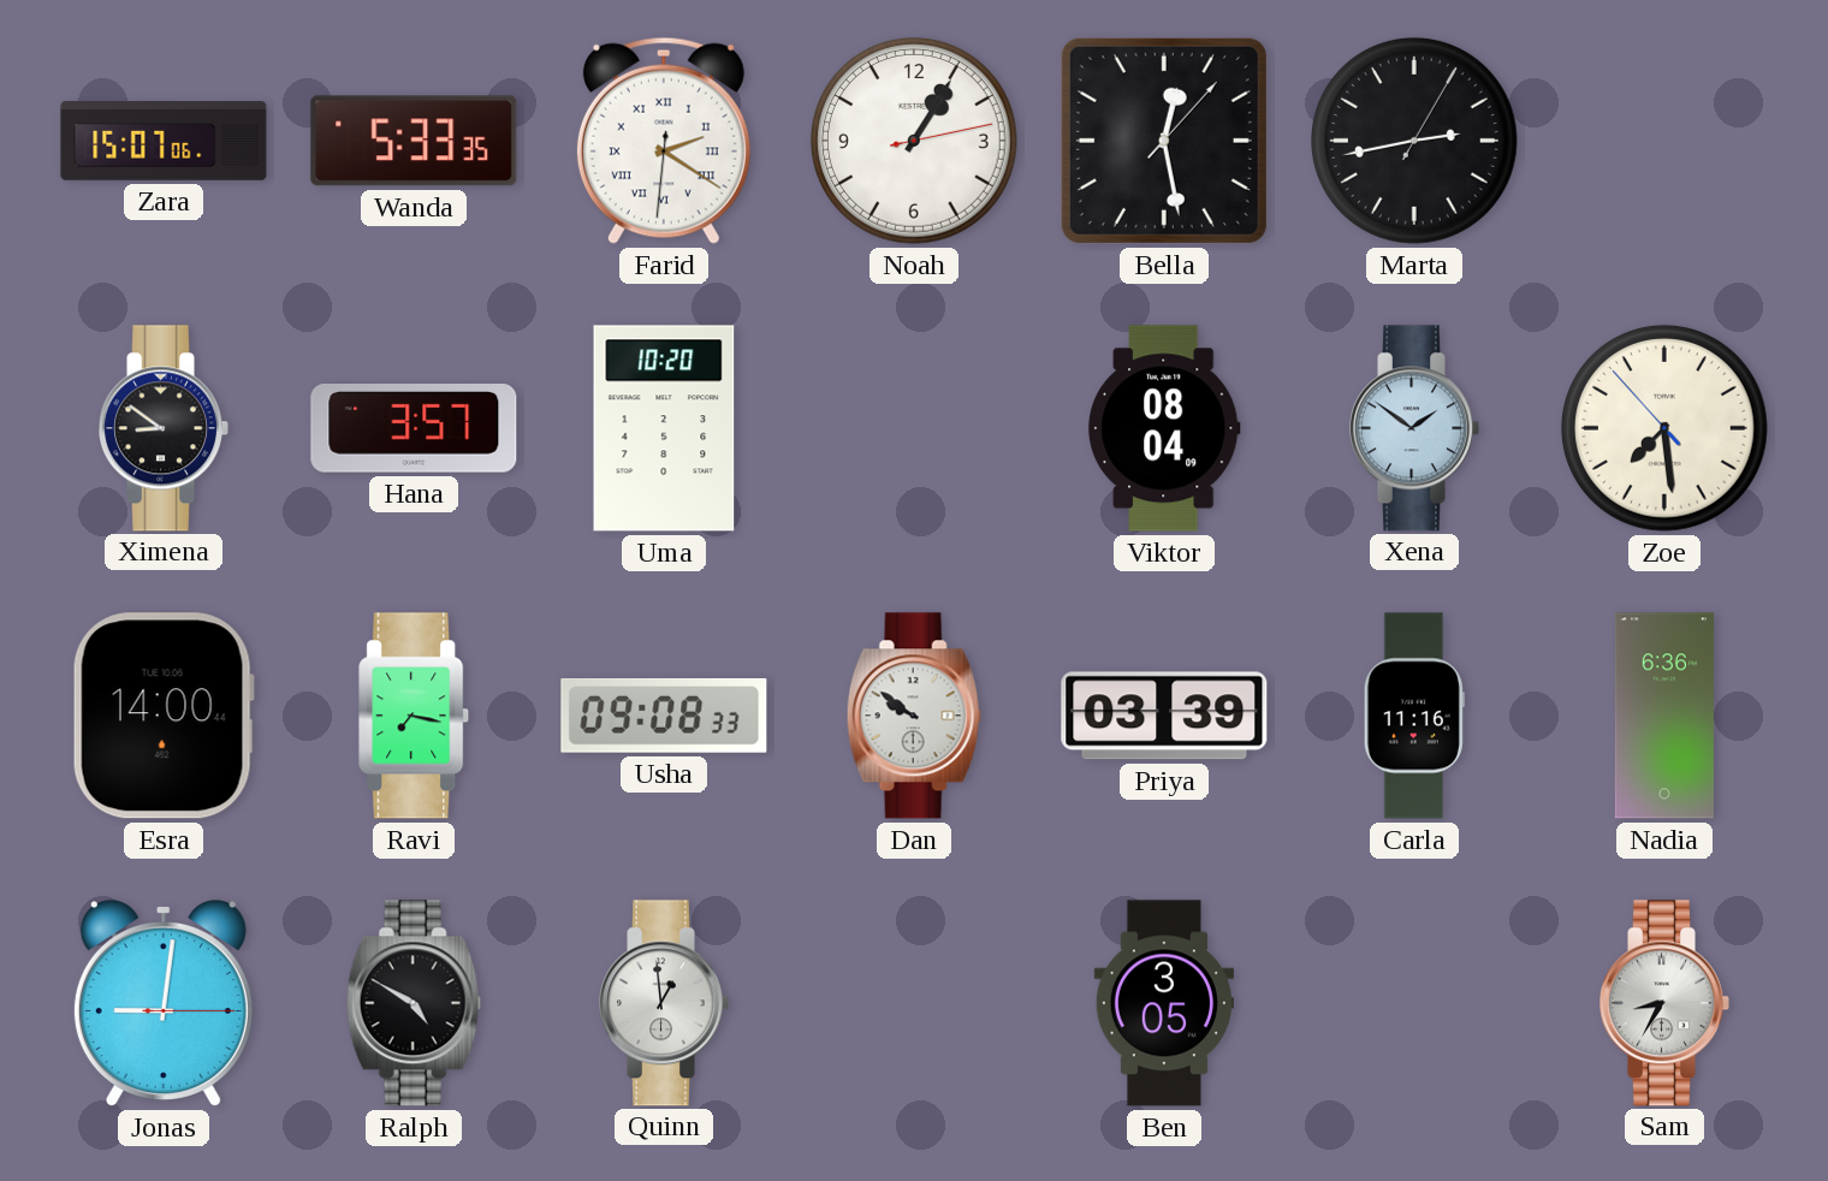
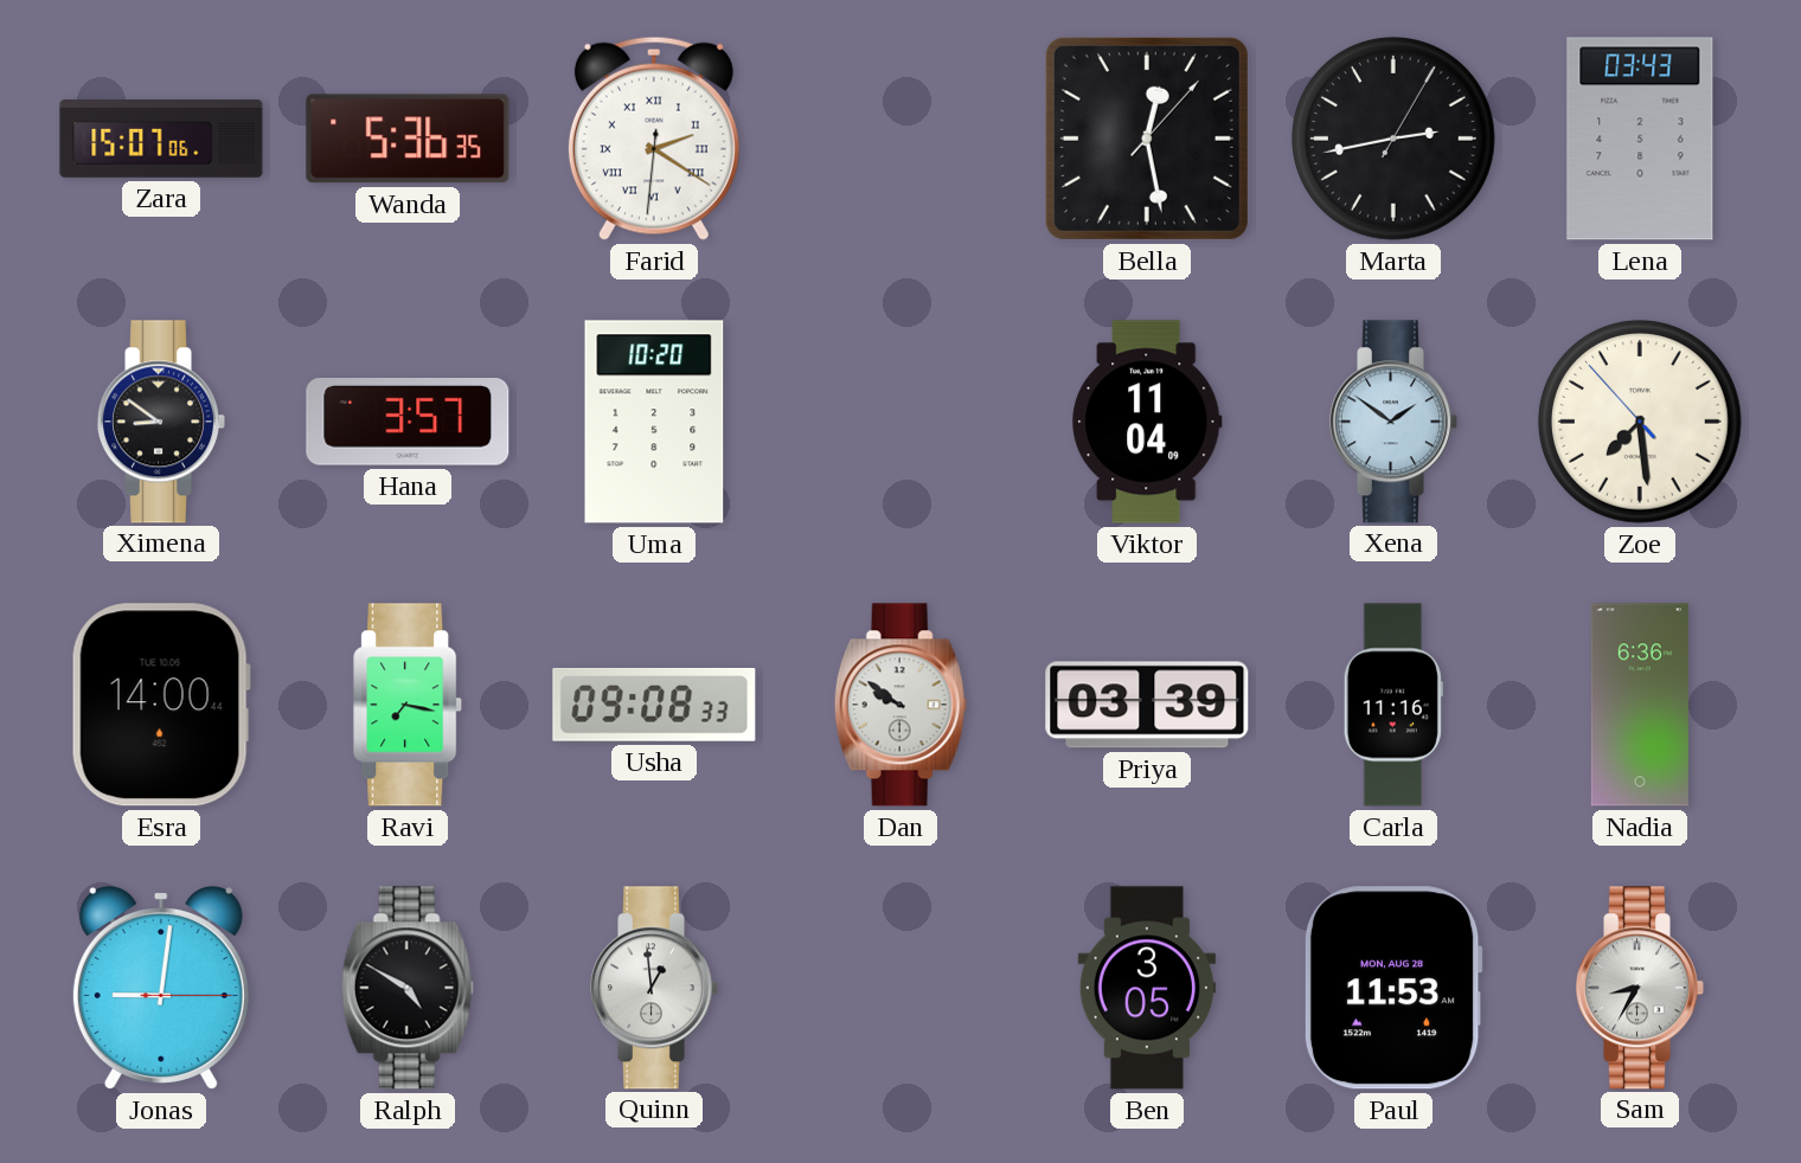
Wanda: 5:33 -> 5:36 (408, 139)
Noah: 1:05 -> none (914, 141)
Lena: none -> 03:43 (1640, 139)
Viktor: 08:04 -> 11:04 (1147, 422)
Paul: none -> 11:53 (1393, 988)
